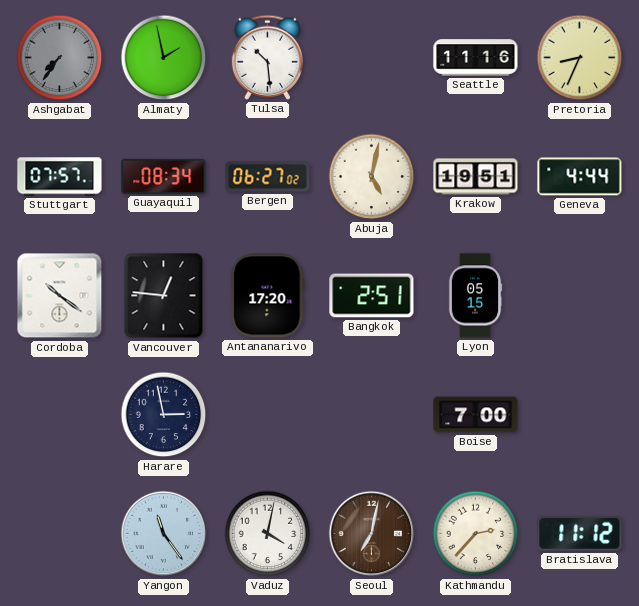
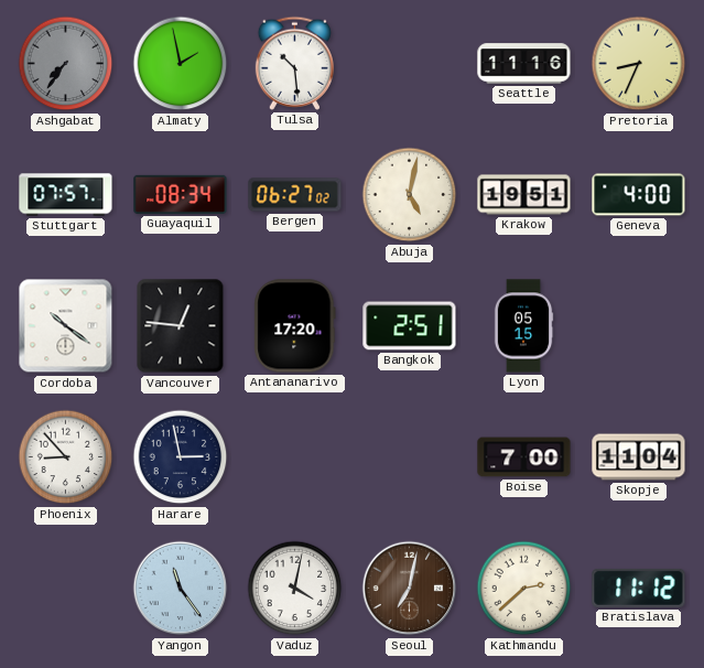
Geneva: 4:44 -> 4:00 (639, 195)
Phoenix: none -> 8:53 (66, 457)
Skopje: none -> 11:04 (639, 457)
Kathmandu: 2:37 -> 2:38 (524, 589)
